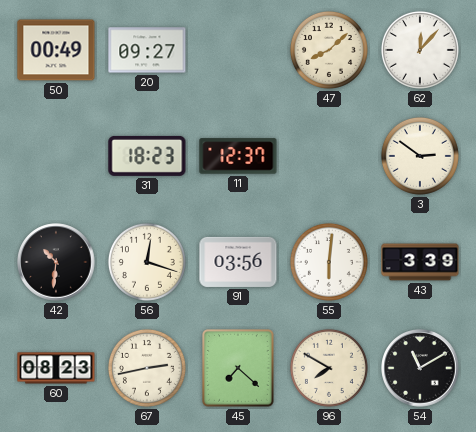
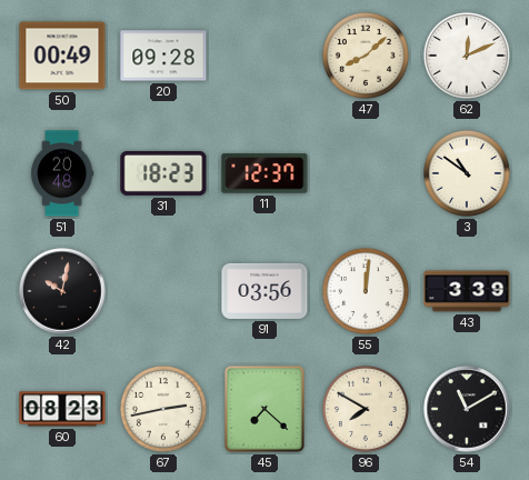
20: 09:27 -> 09:28 (163, 56)
62: 12:07 -> 12:11 (467, 56)
51: none -> 20:48 (63, 173)
3: 2:51 -> 10:51 (467, 173)
42: 10:31 -> 10:02 (62, 291)
56: 12:18 -> none (147, 262)
55: 6:01 -> 12:01 (366, 291)
